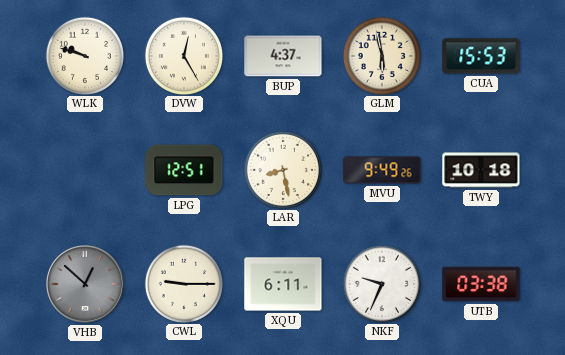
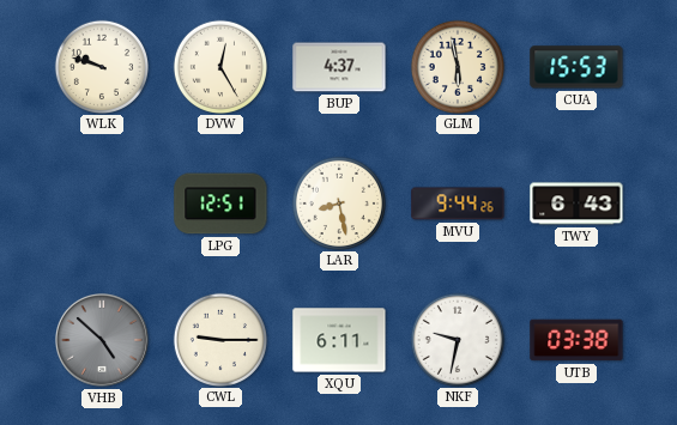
MVU: 9:49 -> 9:44 (458, 204)
TWY: 10:18 -> 6:43 (576, 204)
VHB: 12:52 -> 4:52 (102, 340)
NKF: 9:34 -> 9:32 (457, 339)
